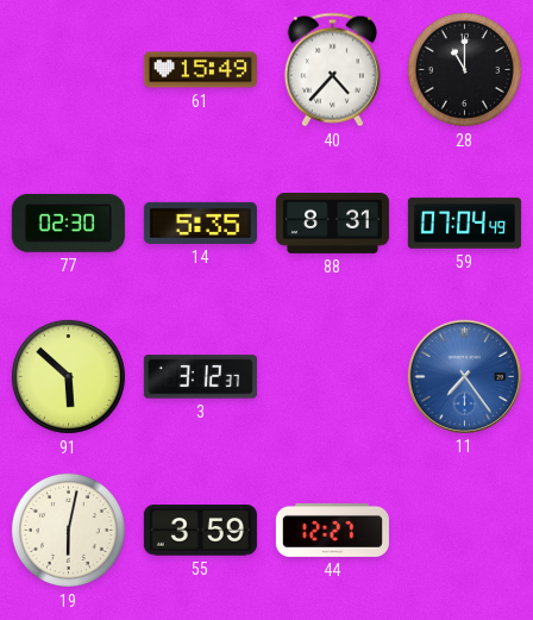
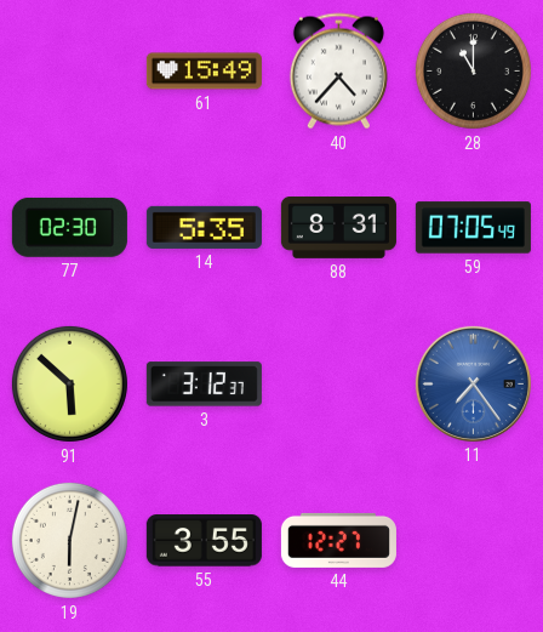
59: 07:04 -> 07:05 (473, 228)
55: 3:59 -> 3:55 (204, 541)
